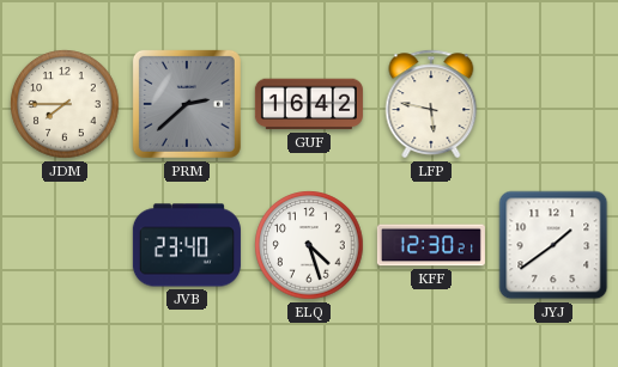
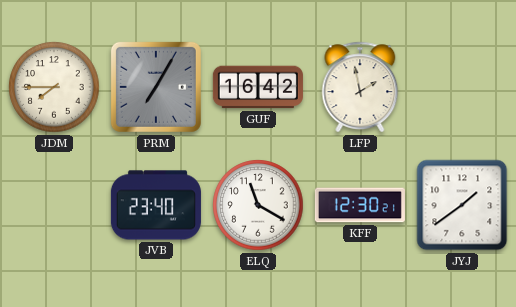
PRM: 2:38 -> 7:05 (156, 87)
LFP: 5:47 -> 1:58 (360, 87)
ELQ: 4:27 -> 11:20 (258, 205)
